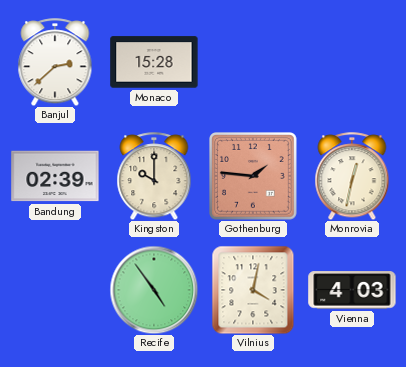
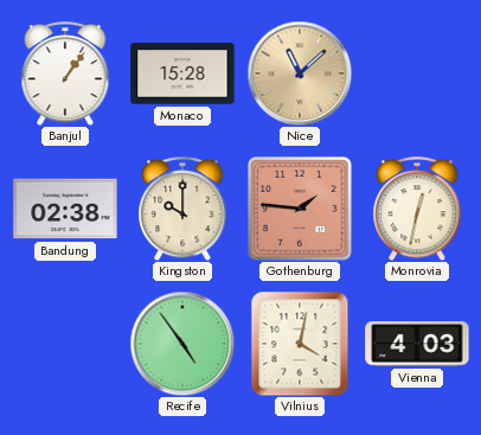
Banjul: 2:38 -> 1:06 (65, 73)
Nice: none -> 11:08 (300, 73)
Bandung: 02:39 -> 02:38 (65, 209)
